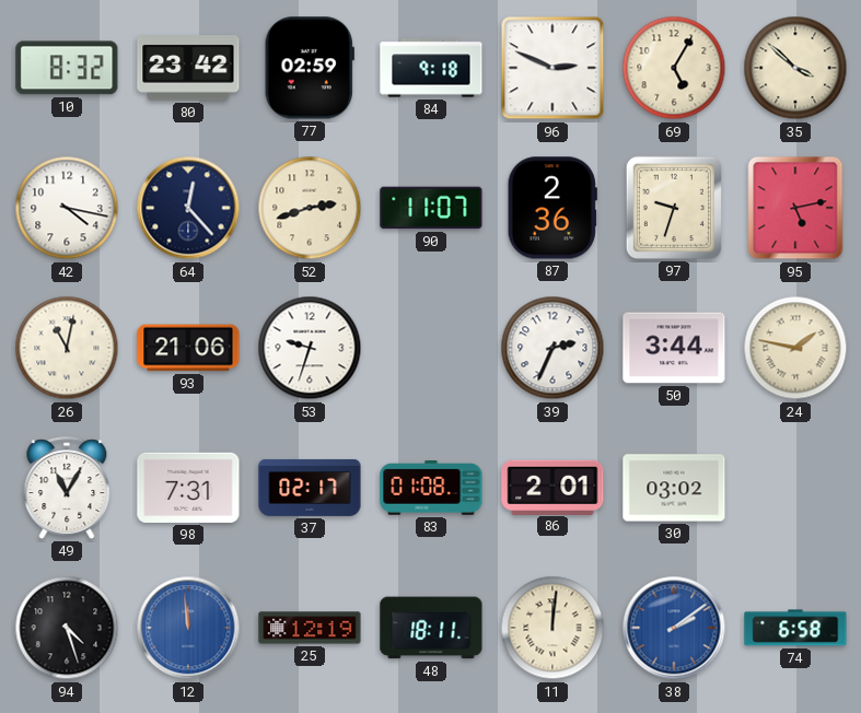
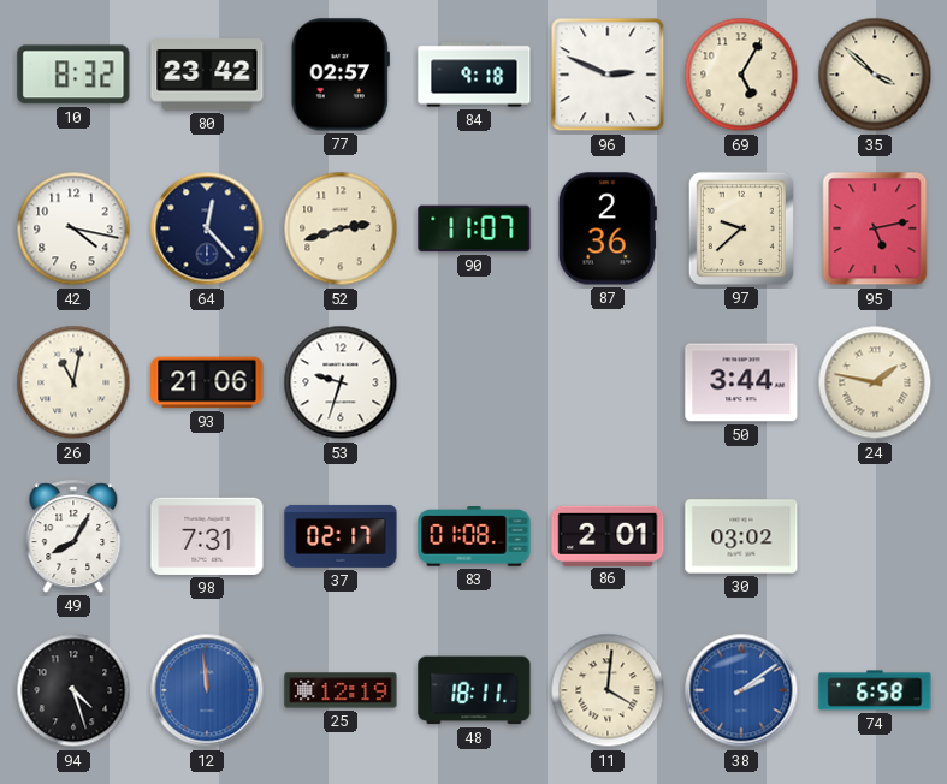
77: 02:59 -> 02:57 (341, 75)
97: 9:33 -> 9:38 (741, 228)
39: 2:34 -> none (552, 348)
49: 11:05 -> 8:05 (73, 536)
11: 12:01 -> 4:01 (608, 690)
